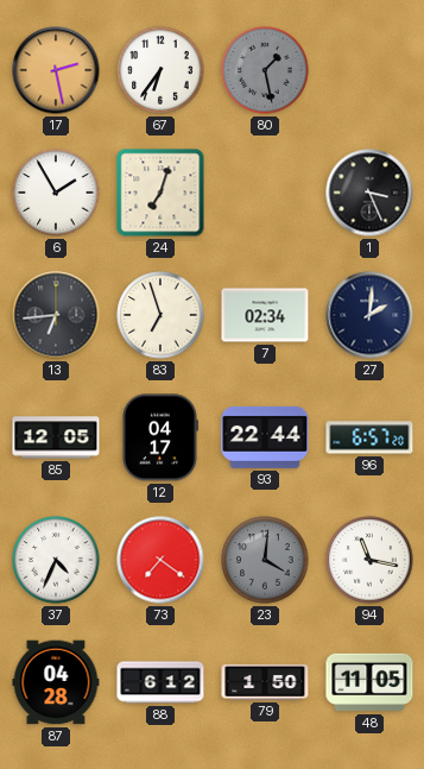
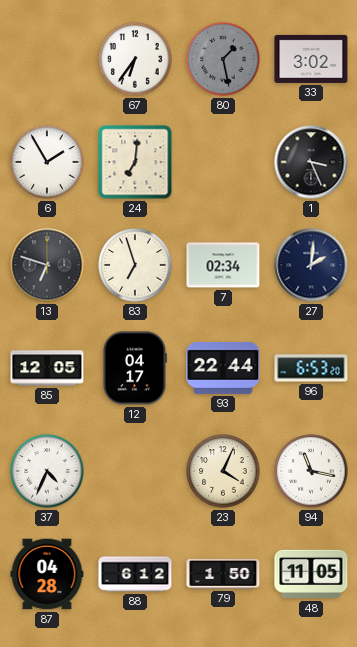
17: 2:28 -> none (56, 70)
33: none -> 3:02 (311, 59)
24: 7:03 -> 7:01 (135, 162)
13: 6:44 -> 6:48 (47, 265)
96: 6:57 -> 6:53 (311, 368)
73: 7:21 -> none (160, 560)
23: 4:01 -> 4:04 (223, 471)
23 dial: grey -> cream (223, 471)
